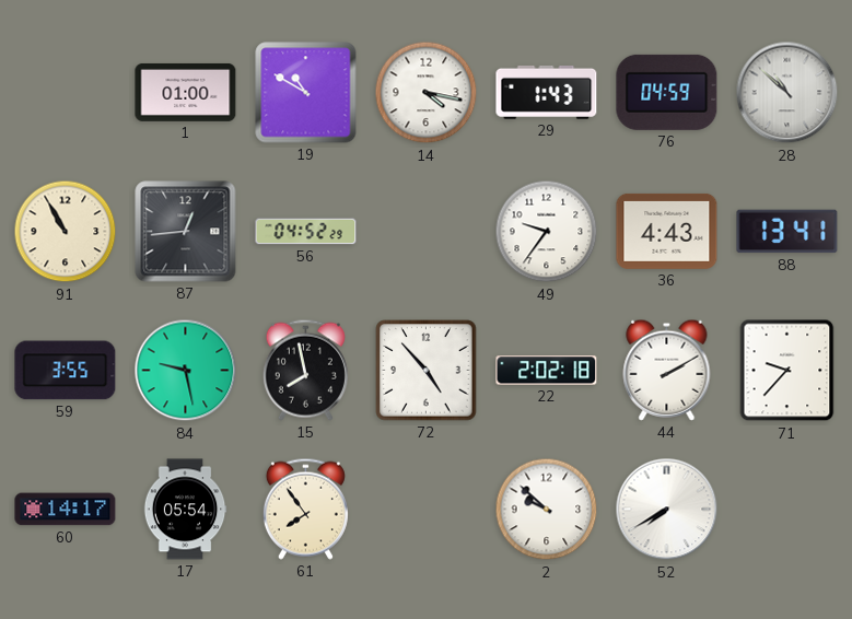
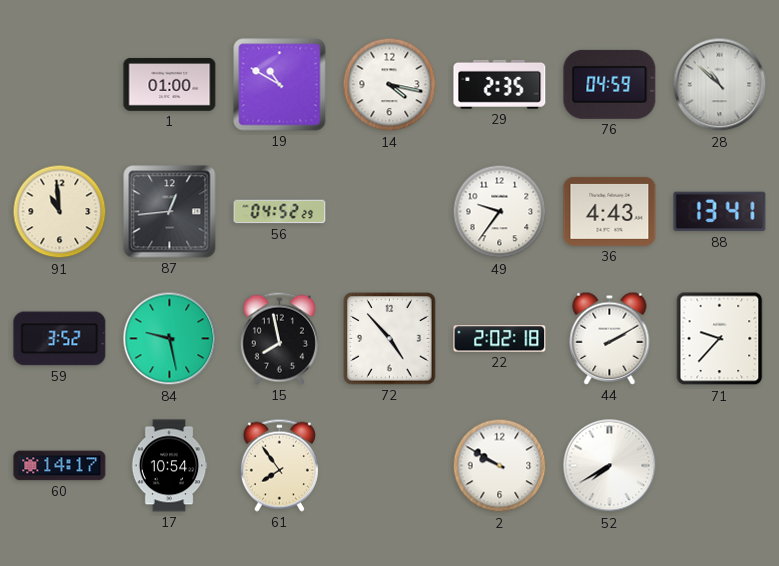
29: 1:43 -> 2:35 (500, 84)
91: 10:55 -> 10:59 (60, 212)
59: 3:55 -> 3:52 (60, 339)
17: 05:54 -> 10:54 (169, 466)
2: 9:52 -> 9:50 (500, 466)
